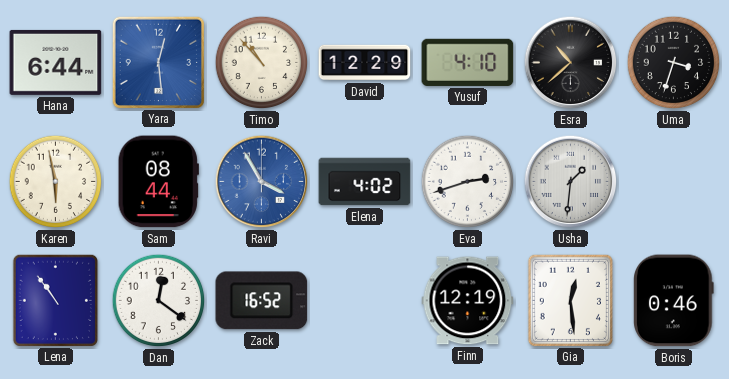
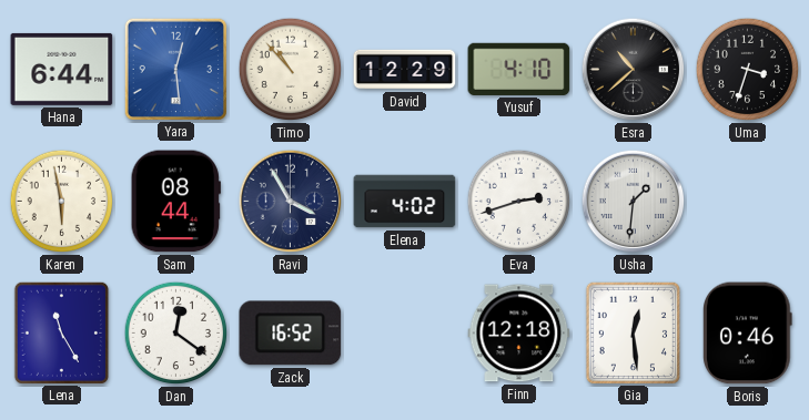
Ravi dial: blue -> navy (291, 202)
Lena: 10:54 -> 11:25 (61, 332)
Finn: 12:19 -> 12:18 (519, 334)
